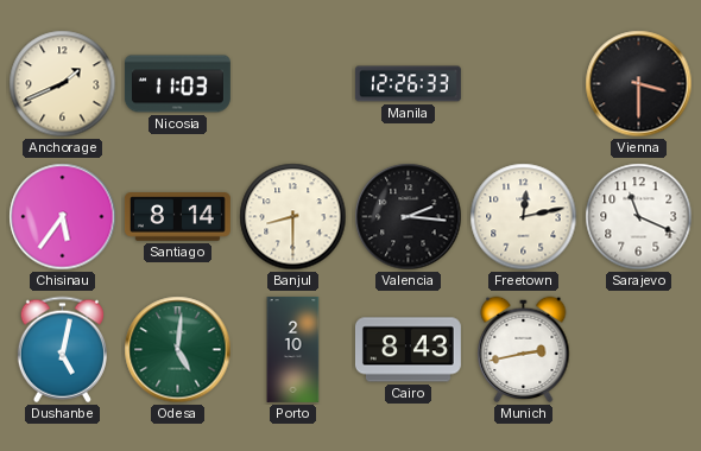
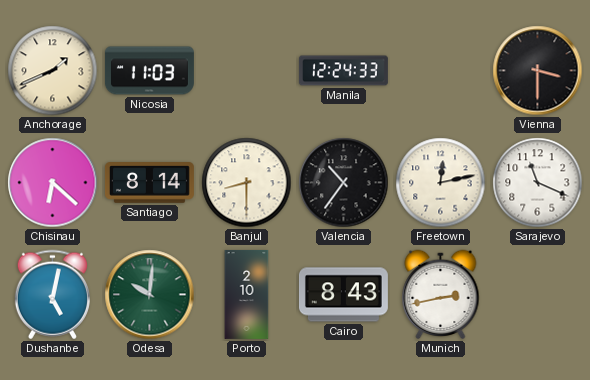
Manila: 12:26 -> 12:24 (343, 71)
Chisinau: 5:36 -> 6:22 (53, 183)
Valencia: 2:16 -> 10:36 (344, 183)
Odesa: 5:01 -> 10:01 (150, 295)
